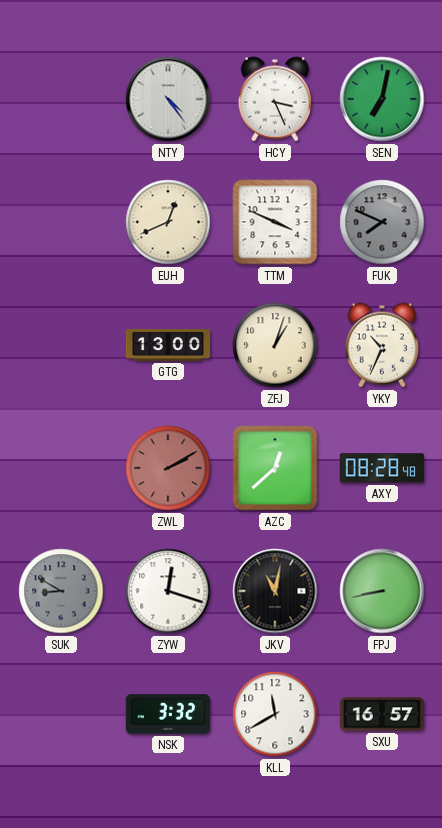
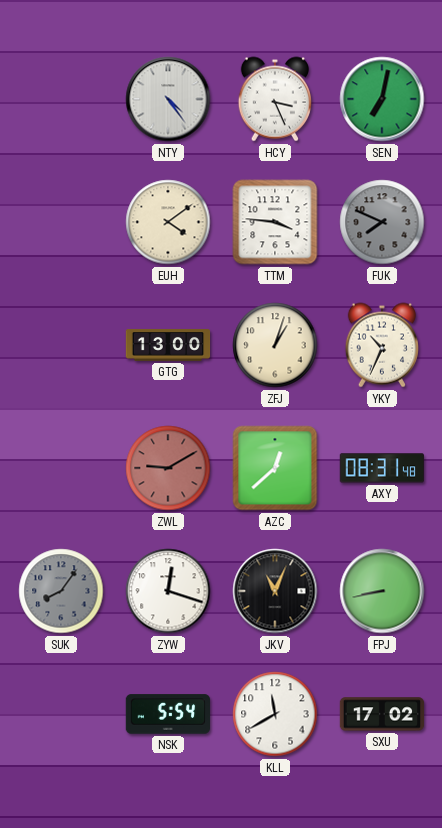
EUH: 12:41 -> 4:09 (168, 222)
TTM: 3:49 -> 3:46 (275, 222)
ZWL: 2:10 -> 9:10 (168, 468)
AXY: 08:28 -> 08:31 (381, 468)
SUK: 8:50 -> 8:06 (61, 591)
JKV: 11:02 -> 11:04 (275, 591)
NSK: 3:32 -> 5:54 (167, 714)
SXU: 16:57 -> 17:02 (382, 714)
